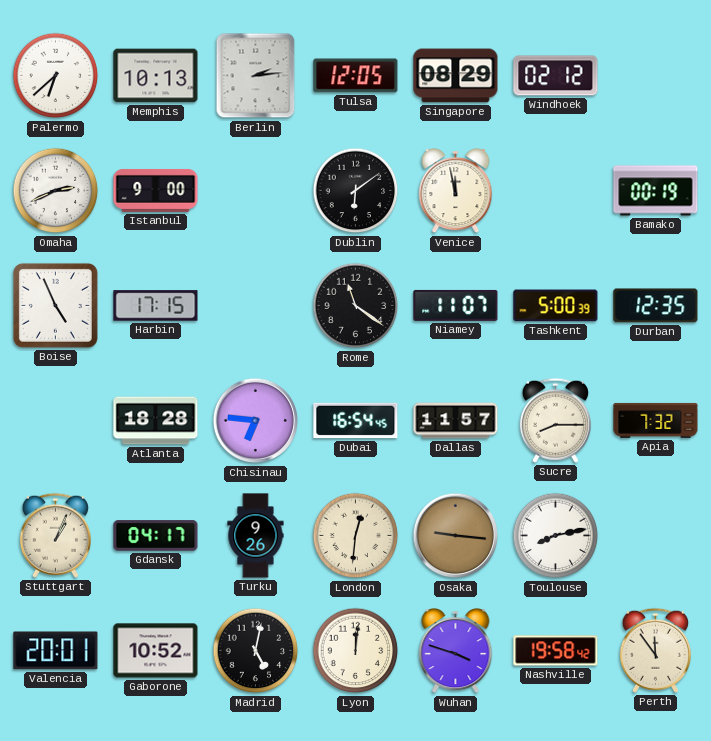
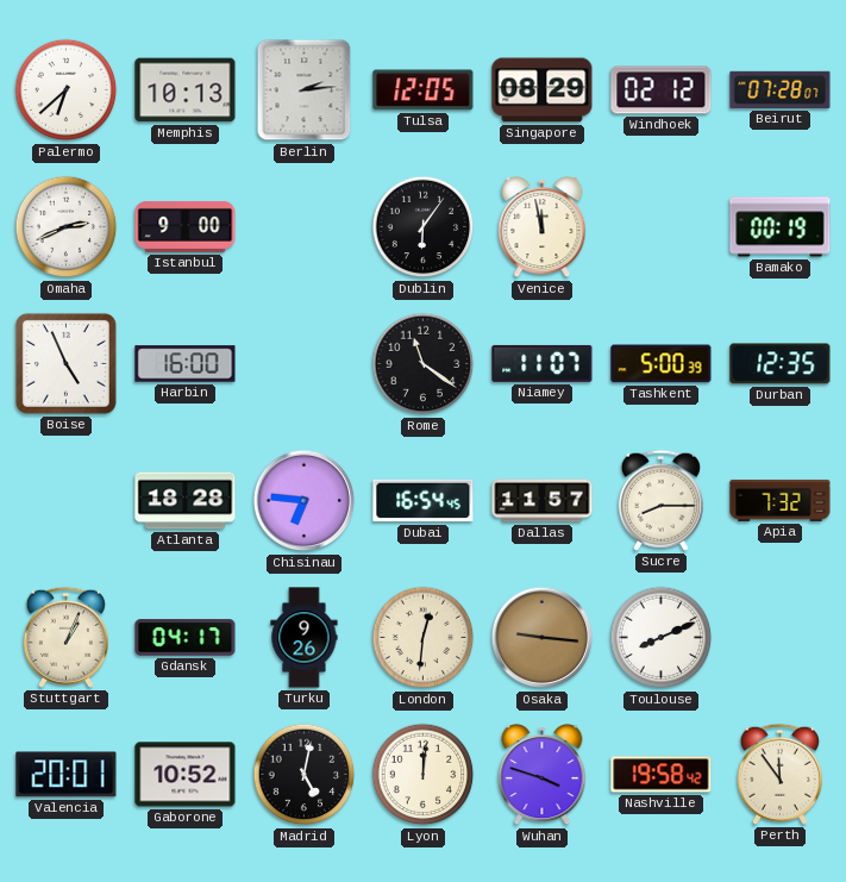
Beirut: none -> 07:28 (781, 89)
Dublin: 6:09 -> 6:06 (424, 227)
Harbin: 17:15 -> 16:00 (186, 364)
Toulouse: 8:13 -> 8:11 (662, 638)
